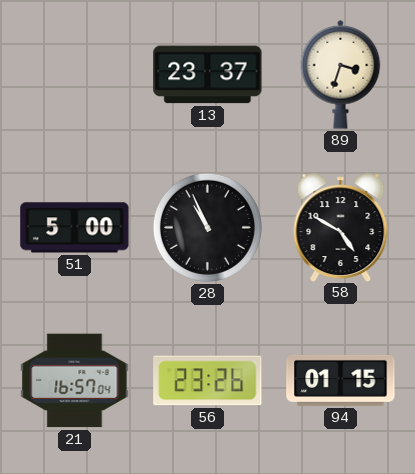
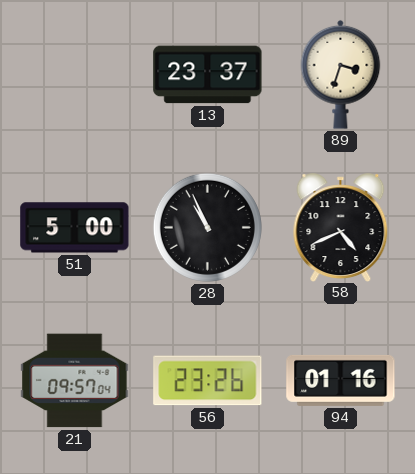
58: 4:50 -> 4:41 (341, 227)
21: 16:57 -> 09:57 (75, 381)
94: 01:15 -> 01:16 (341, 380)
